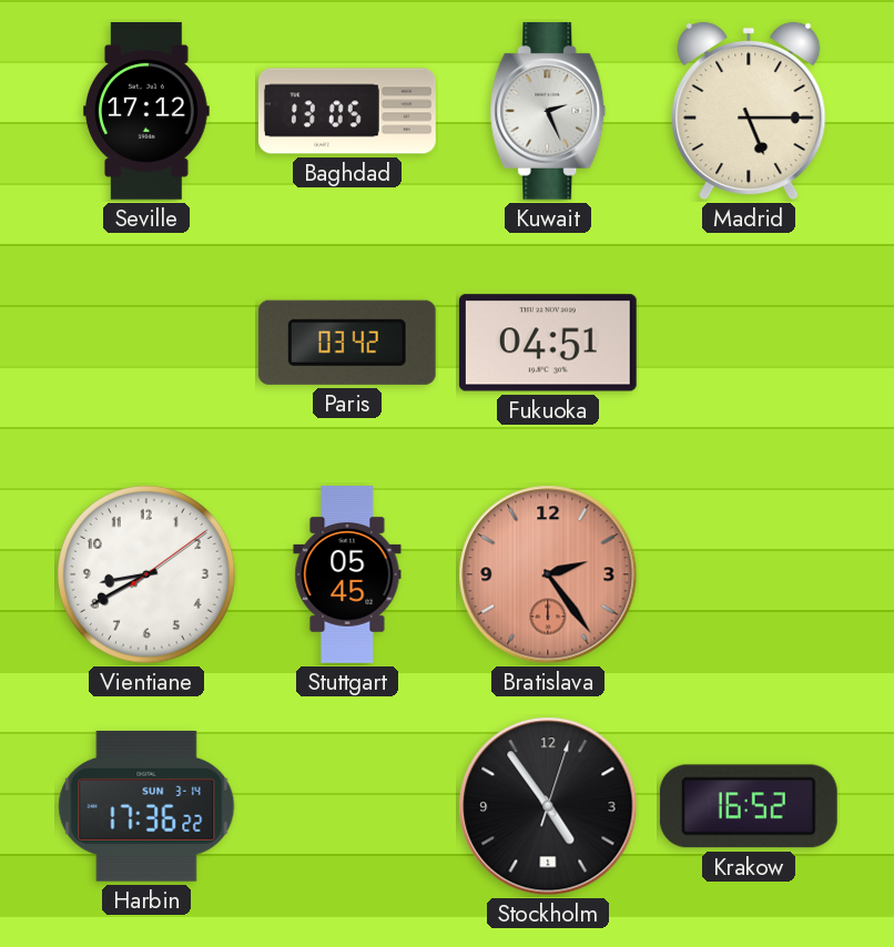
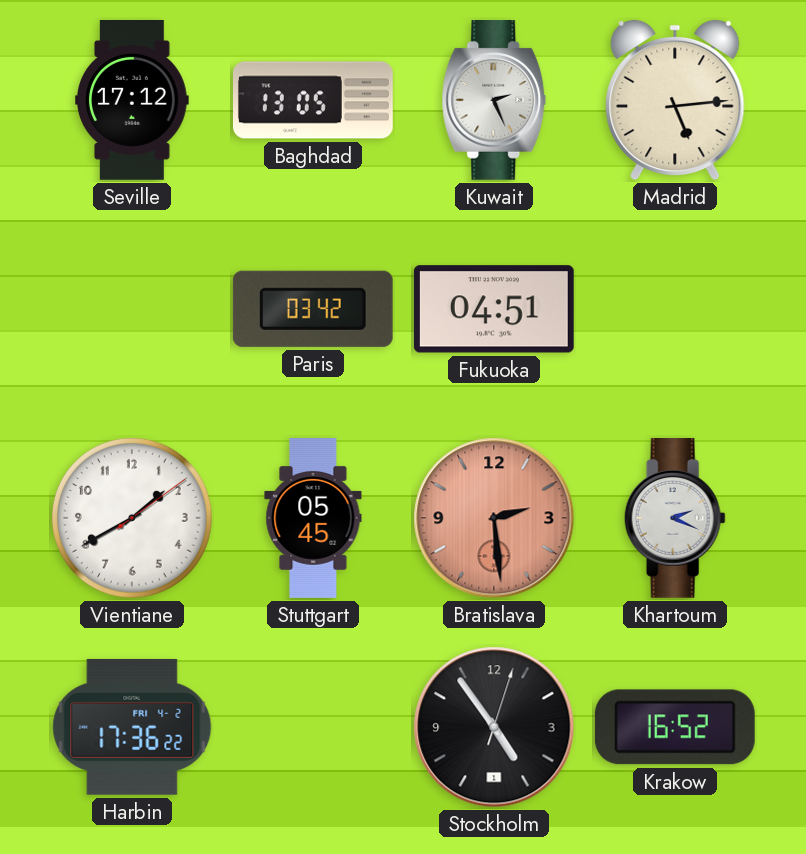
Madrid: 5:15 -> 5:14 (675, 100)
Vientiane: 8:40 -> 1:40 (132, 518)
Bratislava: 2:24 -> 2:29 (494, 518)
Khartoum: none -> 2:19 (675, 518)
Harbin date: SUN 3-14 -> FRI 4-2 (132, 727)
